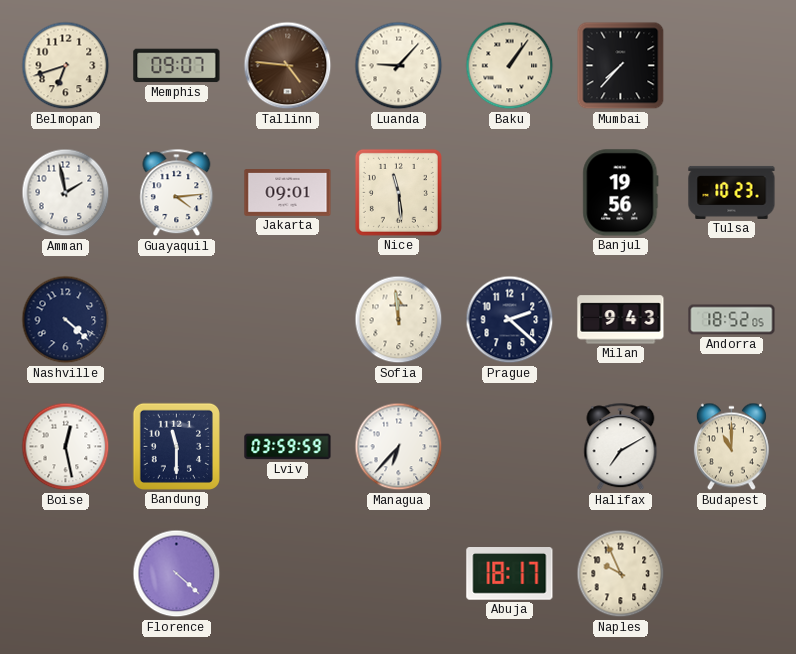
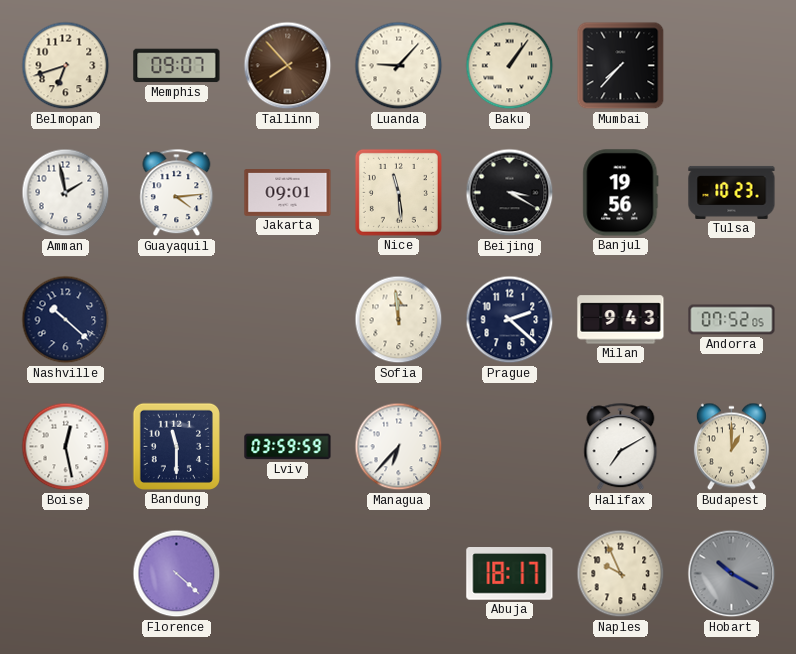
Tallinn: 4:46 -> 7:53 (288, 66)
Beijing: none -> 3:20 (510, 193)
Nashville: 4:22 -> 10:22 (66, 320)
Andorra: 18:52 -> 07:52 (732, 320)
Budapest: 11:00 -> 1:00 (731, 447)
Hobart: none -> 10:20 (732, 574)
